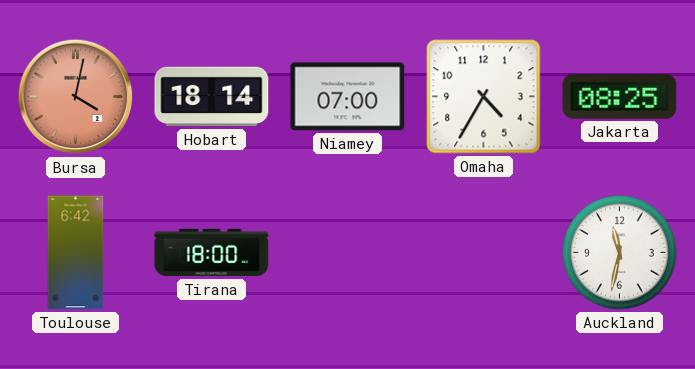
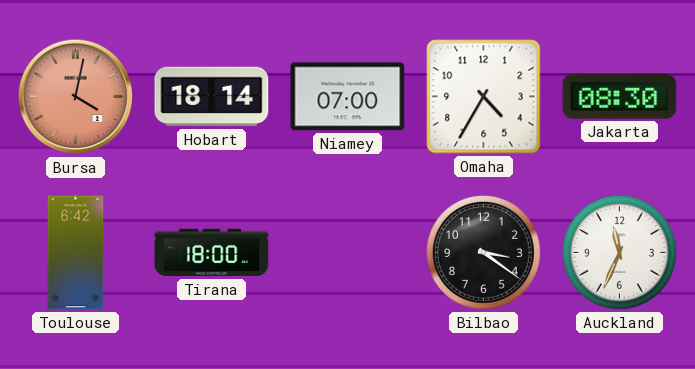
Jakarta: 08:25 -> 08:30 (620, 97)
Bilbao: none -> 3:21 (484, 253)
Auckland: 11:32 -> 11:34 (620, 253)
